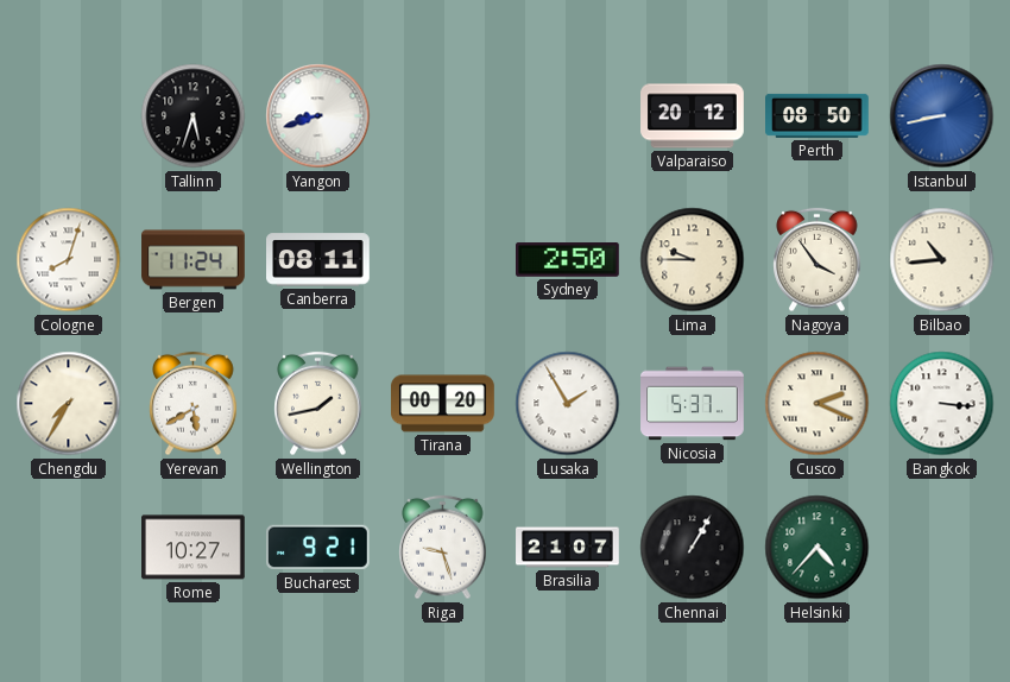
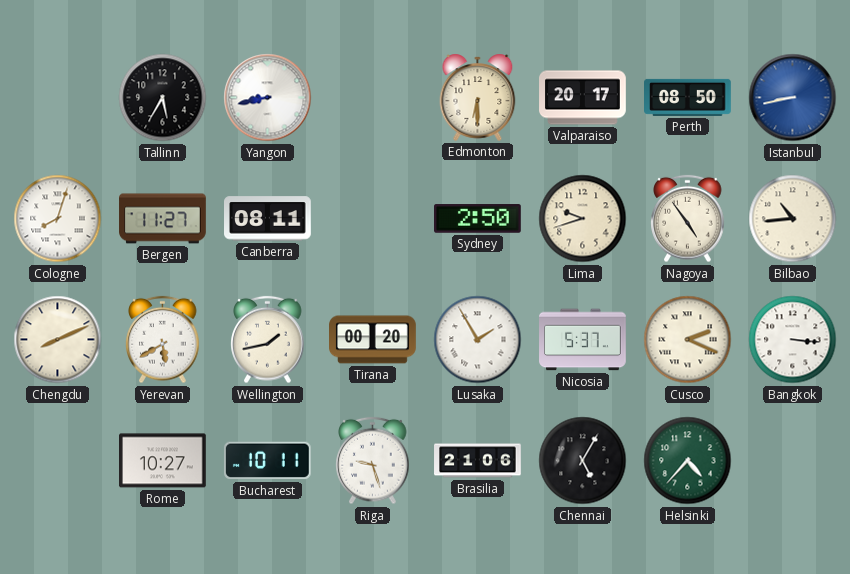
Tallinn: 5:33 -> 5:35 (163, 98)
Yangon: 8:42 -> 8:43 (268, 98)
Edmonton: none -> 6:30 (478, 97)
Valparaiso: 20:12 -> 20:17 (583, 98)
Bergen: 11:24 -> 11:27 (163, 219)
Lima: 9:45 -> 9:42 (583, 219)
Nagoya: 3:54 -> 4:54 (688, 219)
Chengdu: 7:35 -> 8:11 (58, 340)
Bucharest: 9:21 -> 10:11 (267, 461)
Brasilia: 21:07 -> 21:06 (478, 461)
Chennai: 1:05 -> 5:05 (583, 461)
